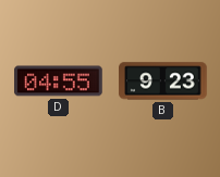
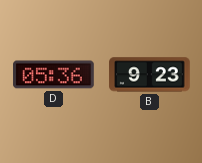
D: 04:55 -> 05:36 (54, 75)
